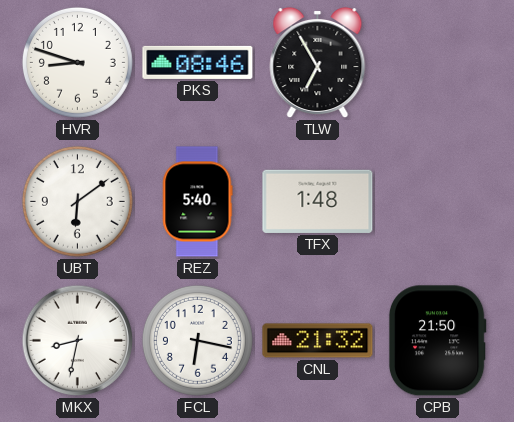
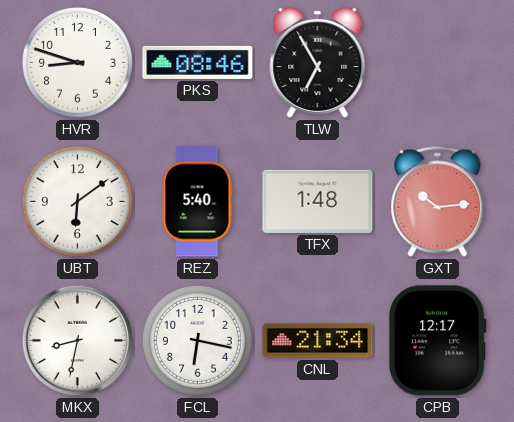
GXT: none -> 10:14 (438, 201)
CNL: 21:32 -> 21:34 (318, 341)
CPB: 21:50 -> 12:17 (437, 341)
